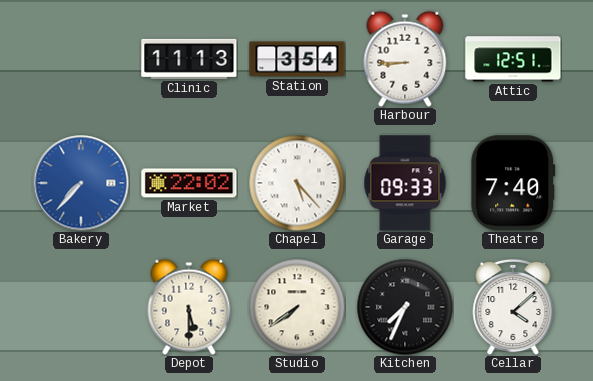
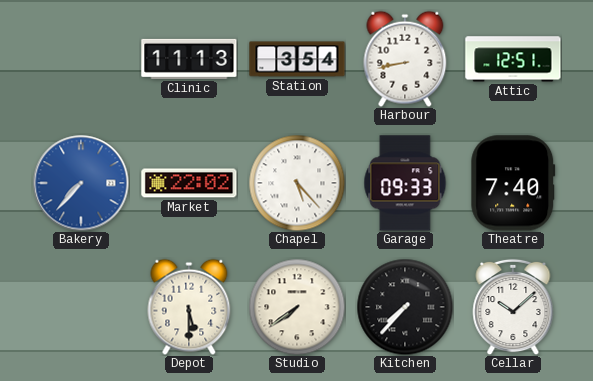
Harbour: 8:45 -> 8:43 (405, 59)
Kitchen: 7:34 -> 7:37 (405, 307)
Cellar: 4:08 -> 10:08 (513, 307)
